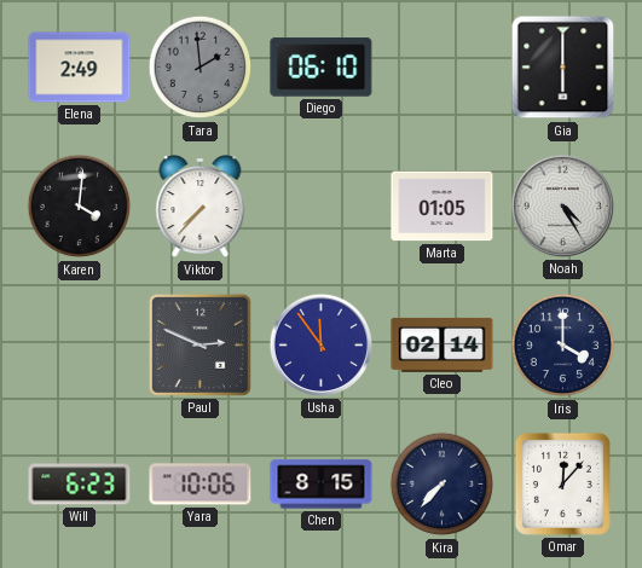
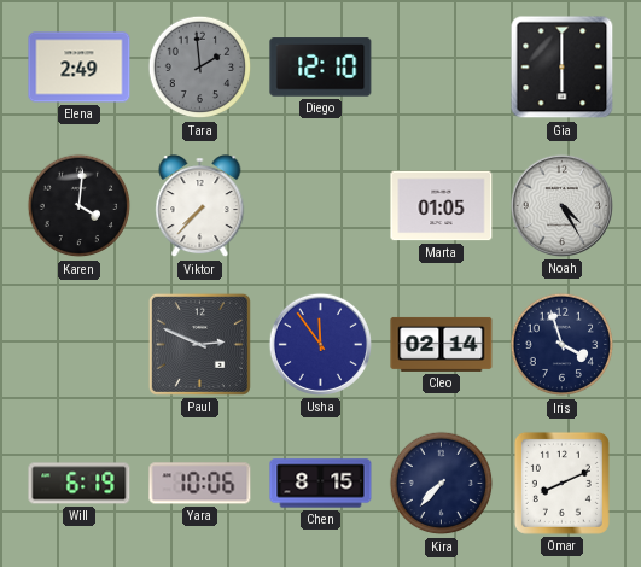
Diego: 06:10 -> 12:10 (321, 68)
Iris: 4:00 -> 3:57 (563, 345)
Will: 6:23 -> 6:19 (80, 484)
Omar: 12:07 -> 8:11 (561, 483)
